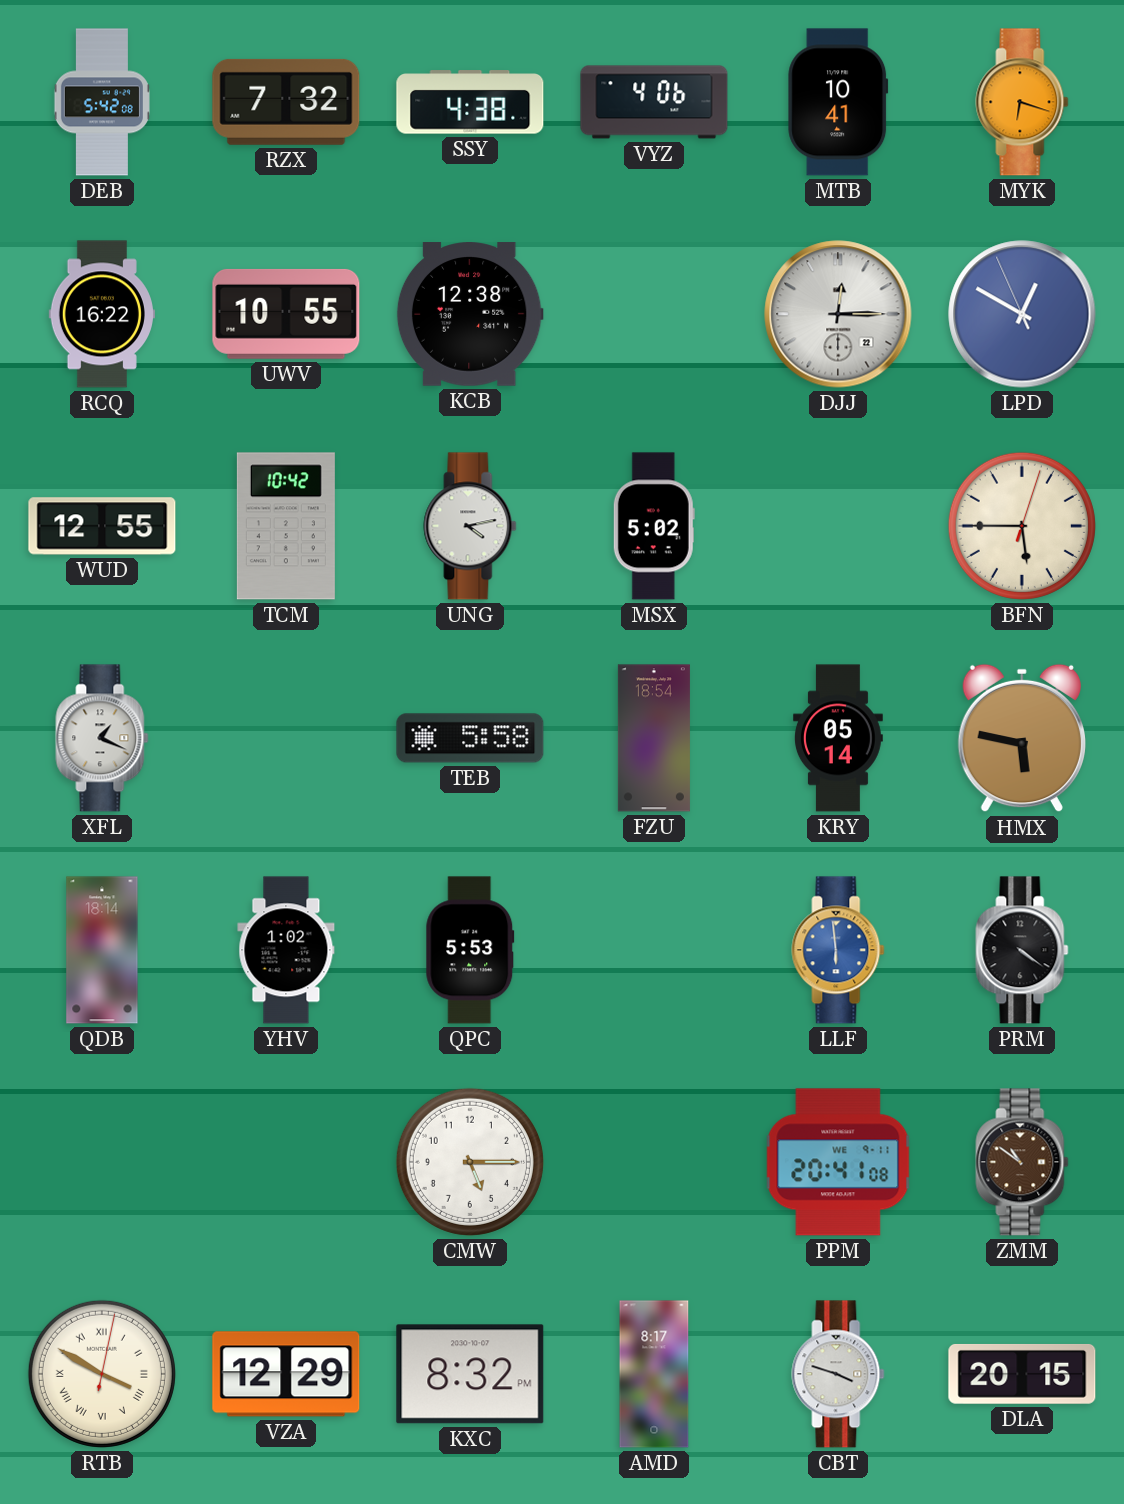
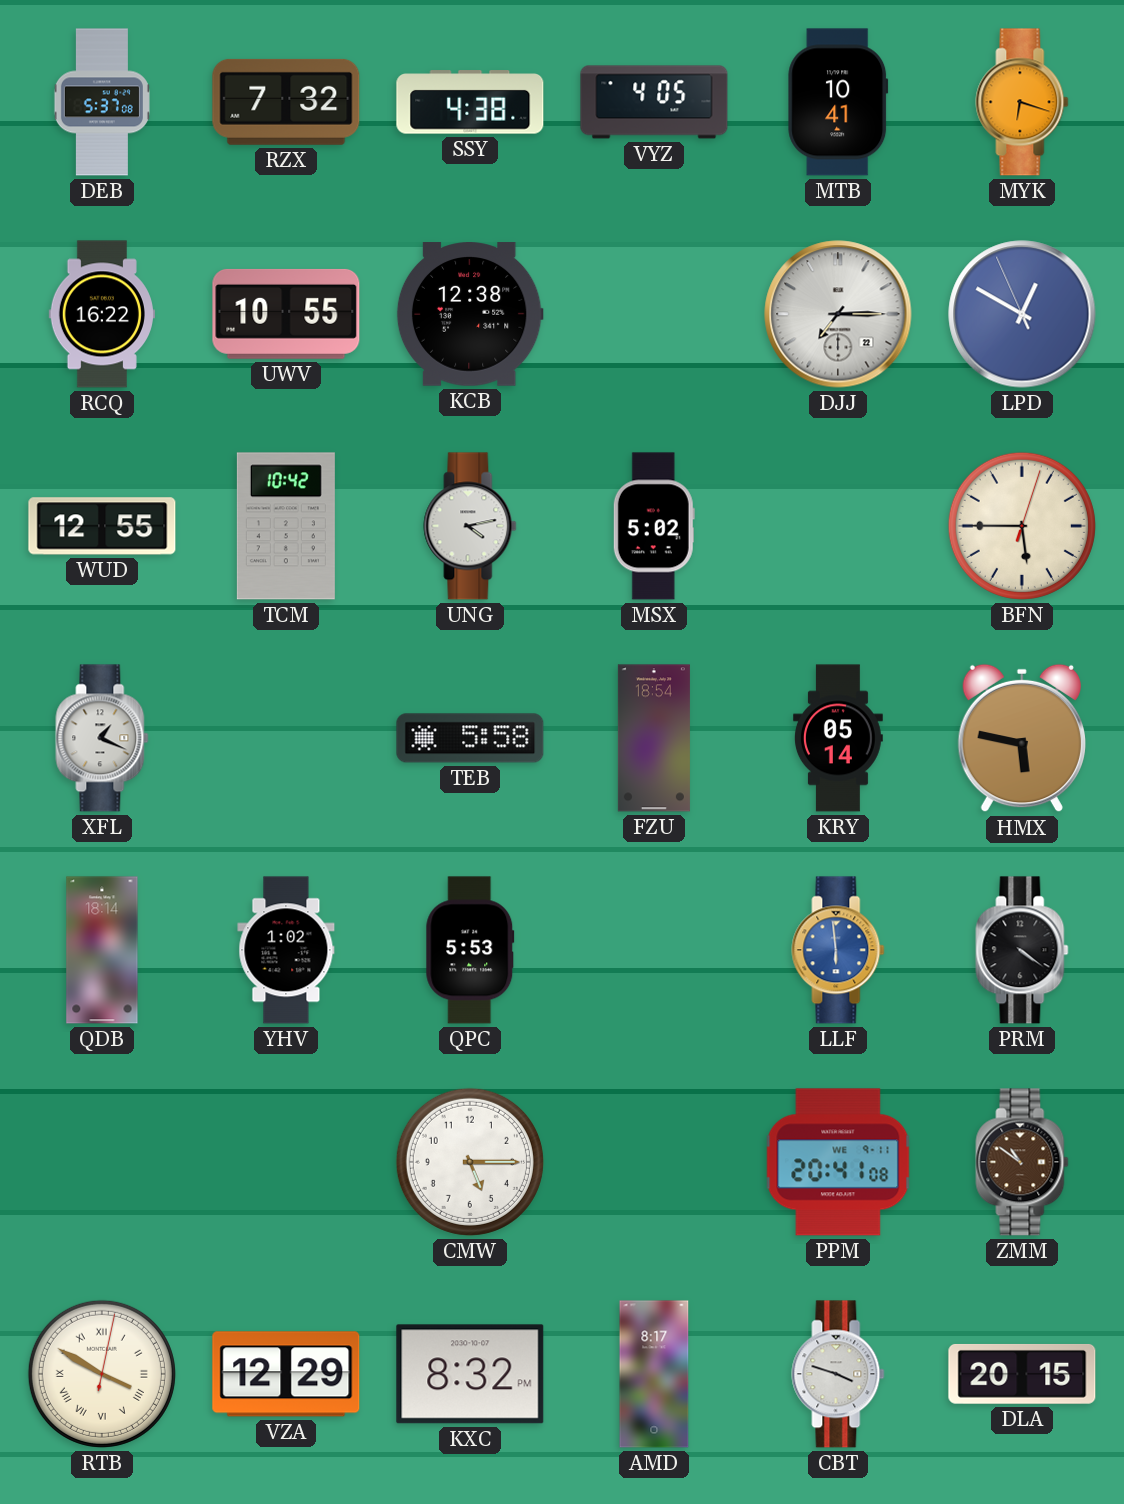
DEB: 5:42 -> 5:37 (102, 102)
VYZ: 4:06 -> 4:05 (654, 102)
DJJ: 12:15 -> 7:15 (838, 314)
